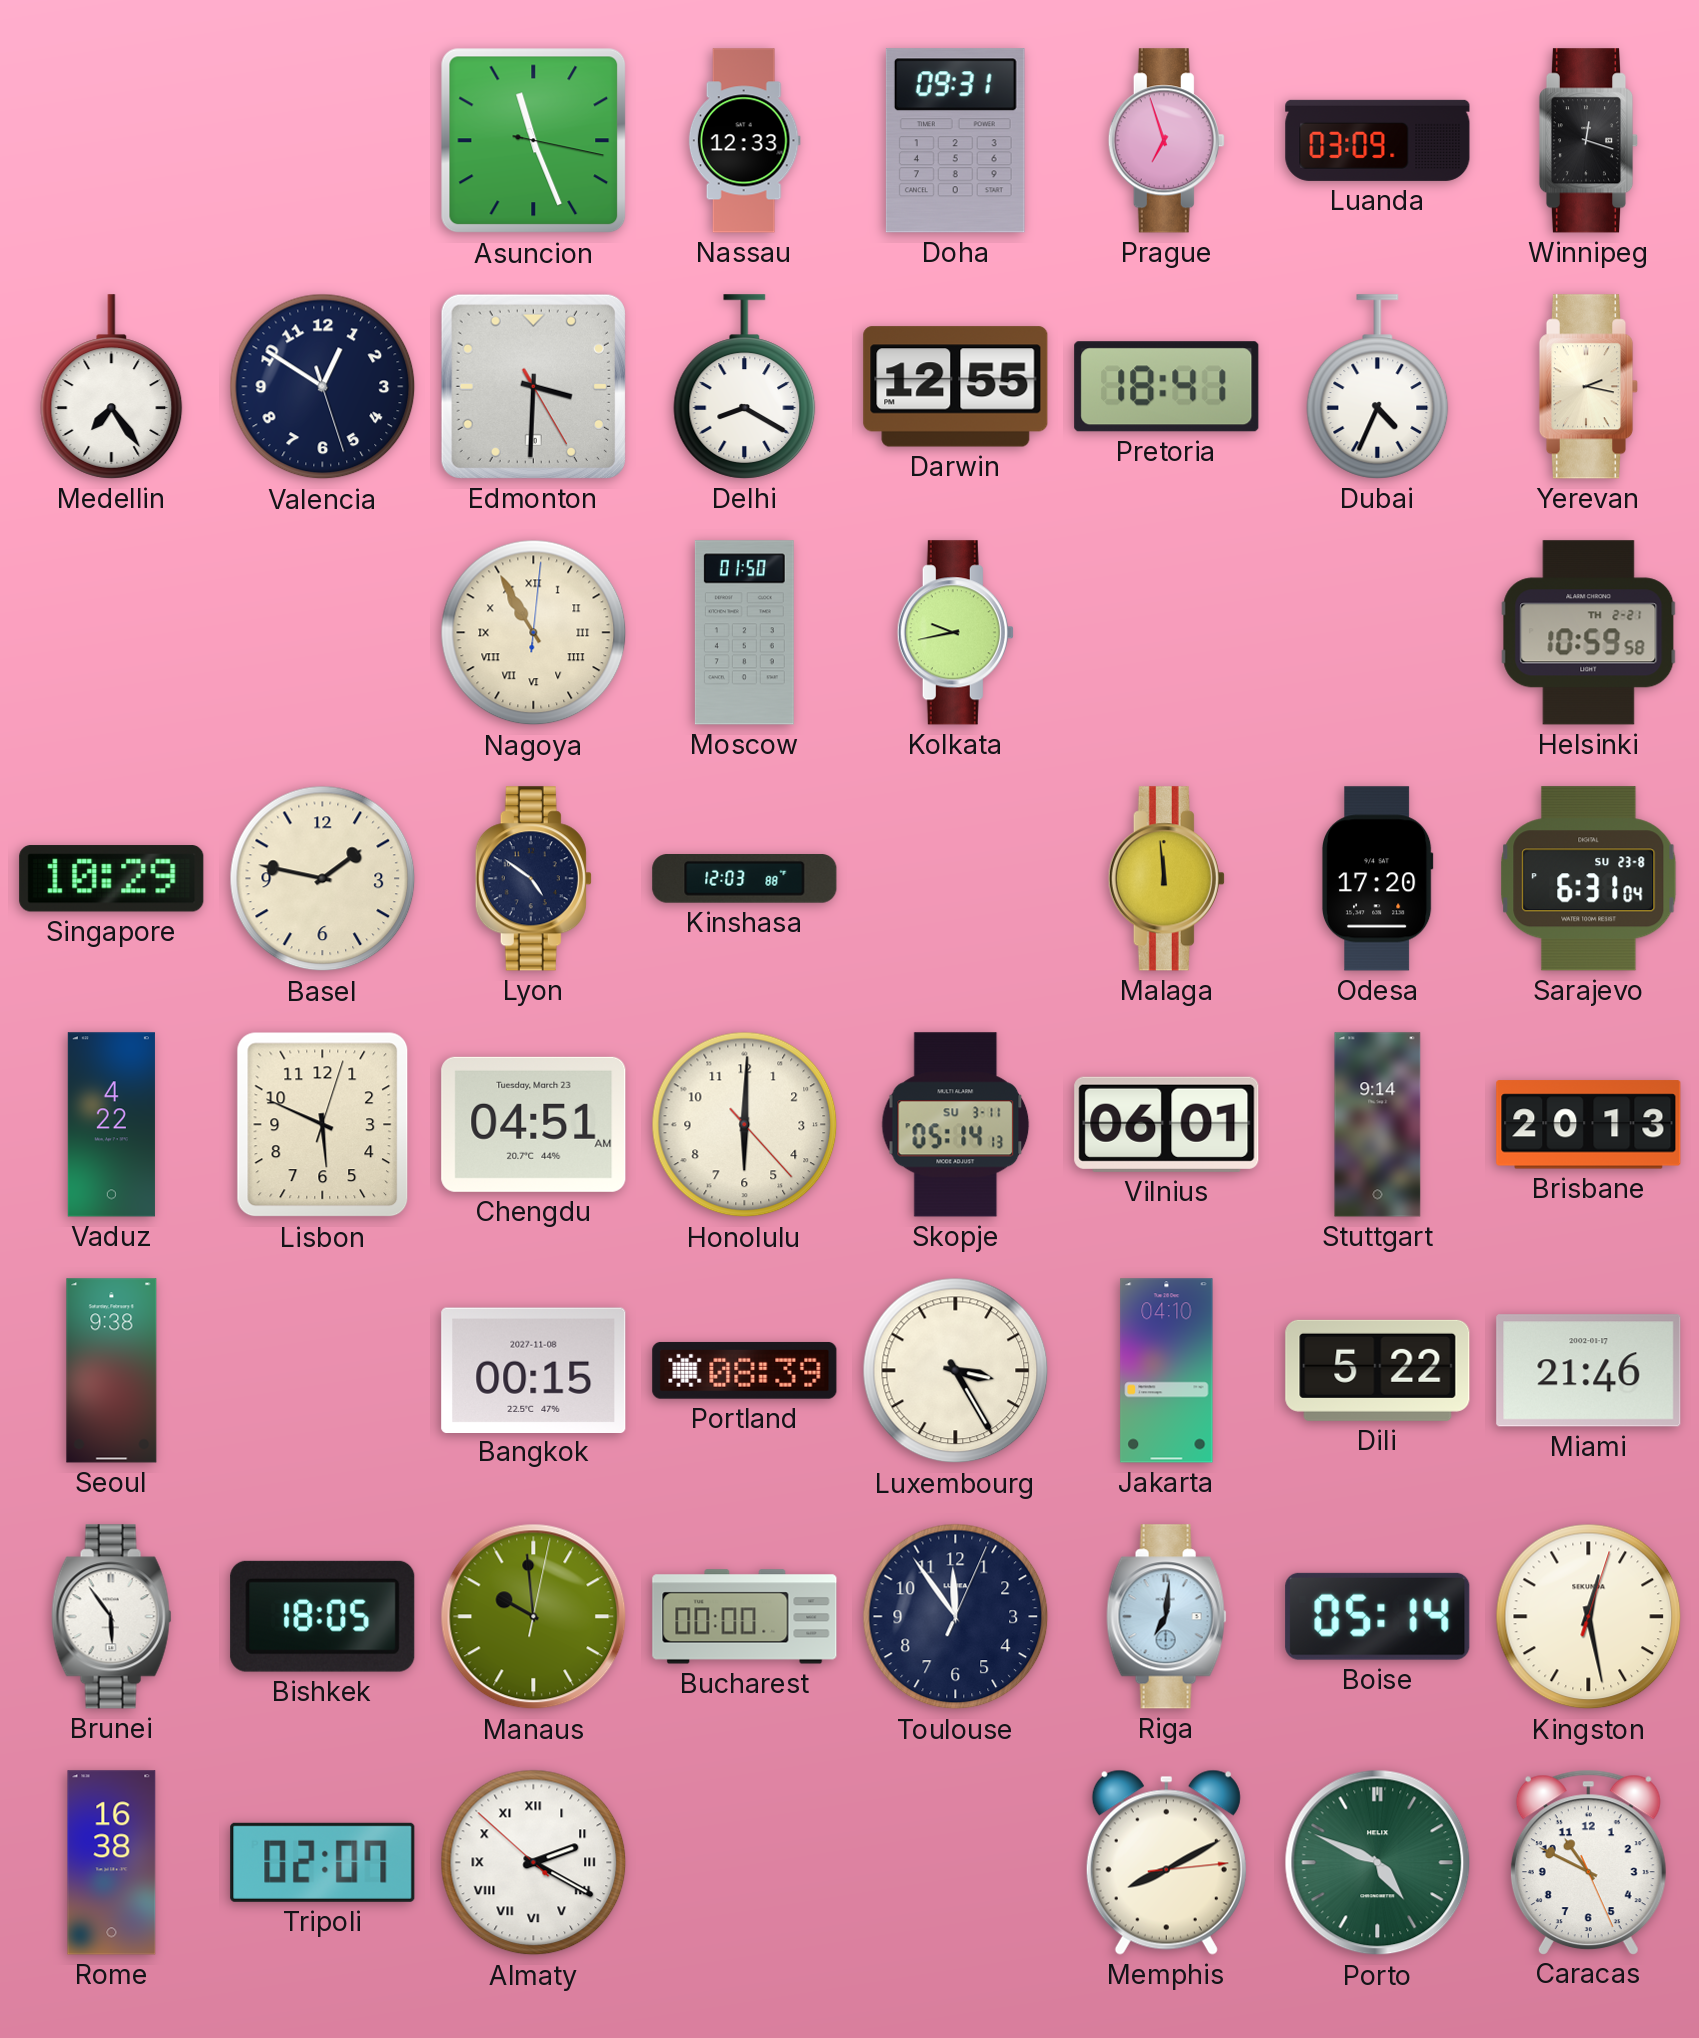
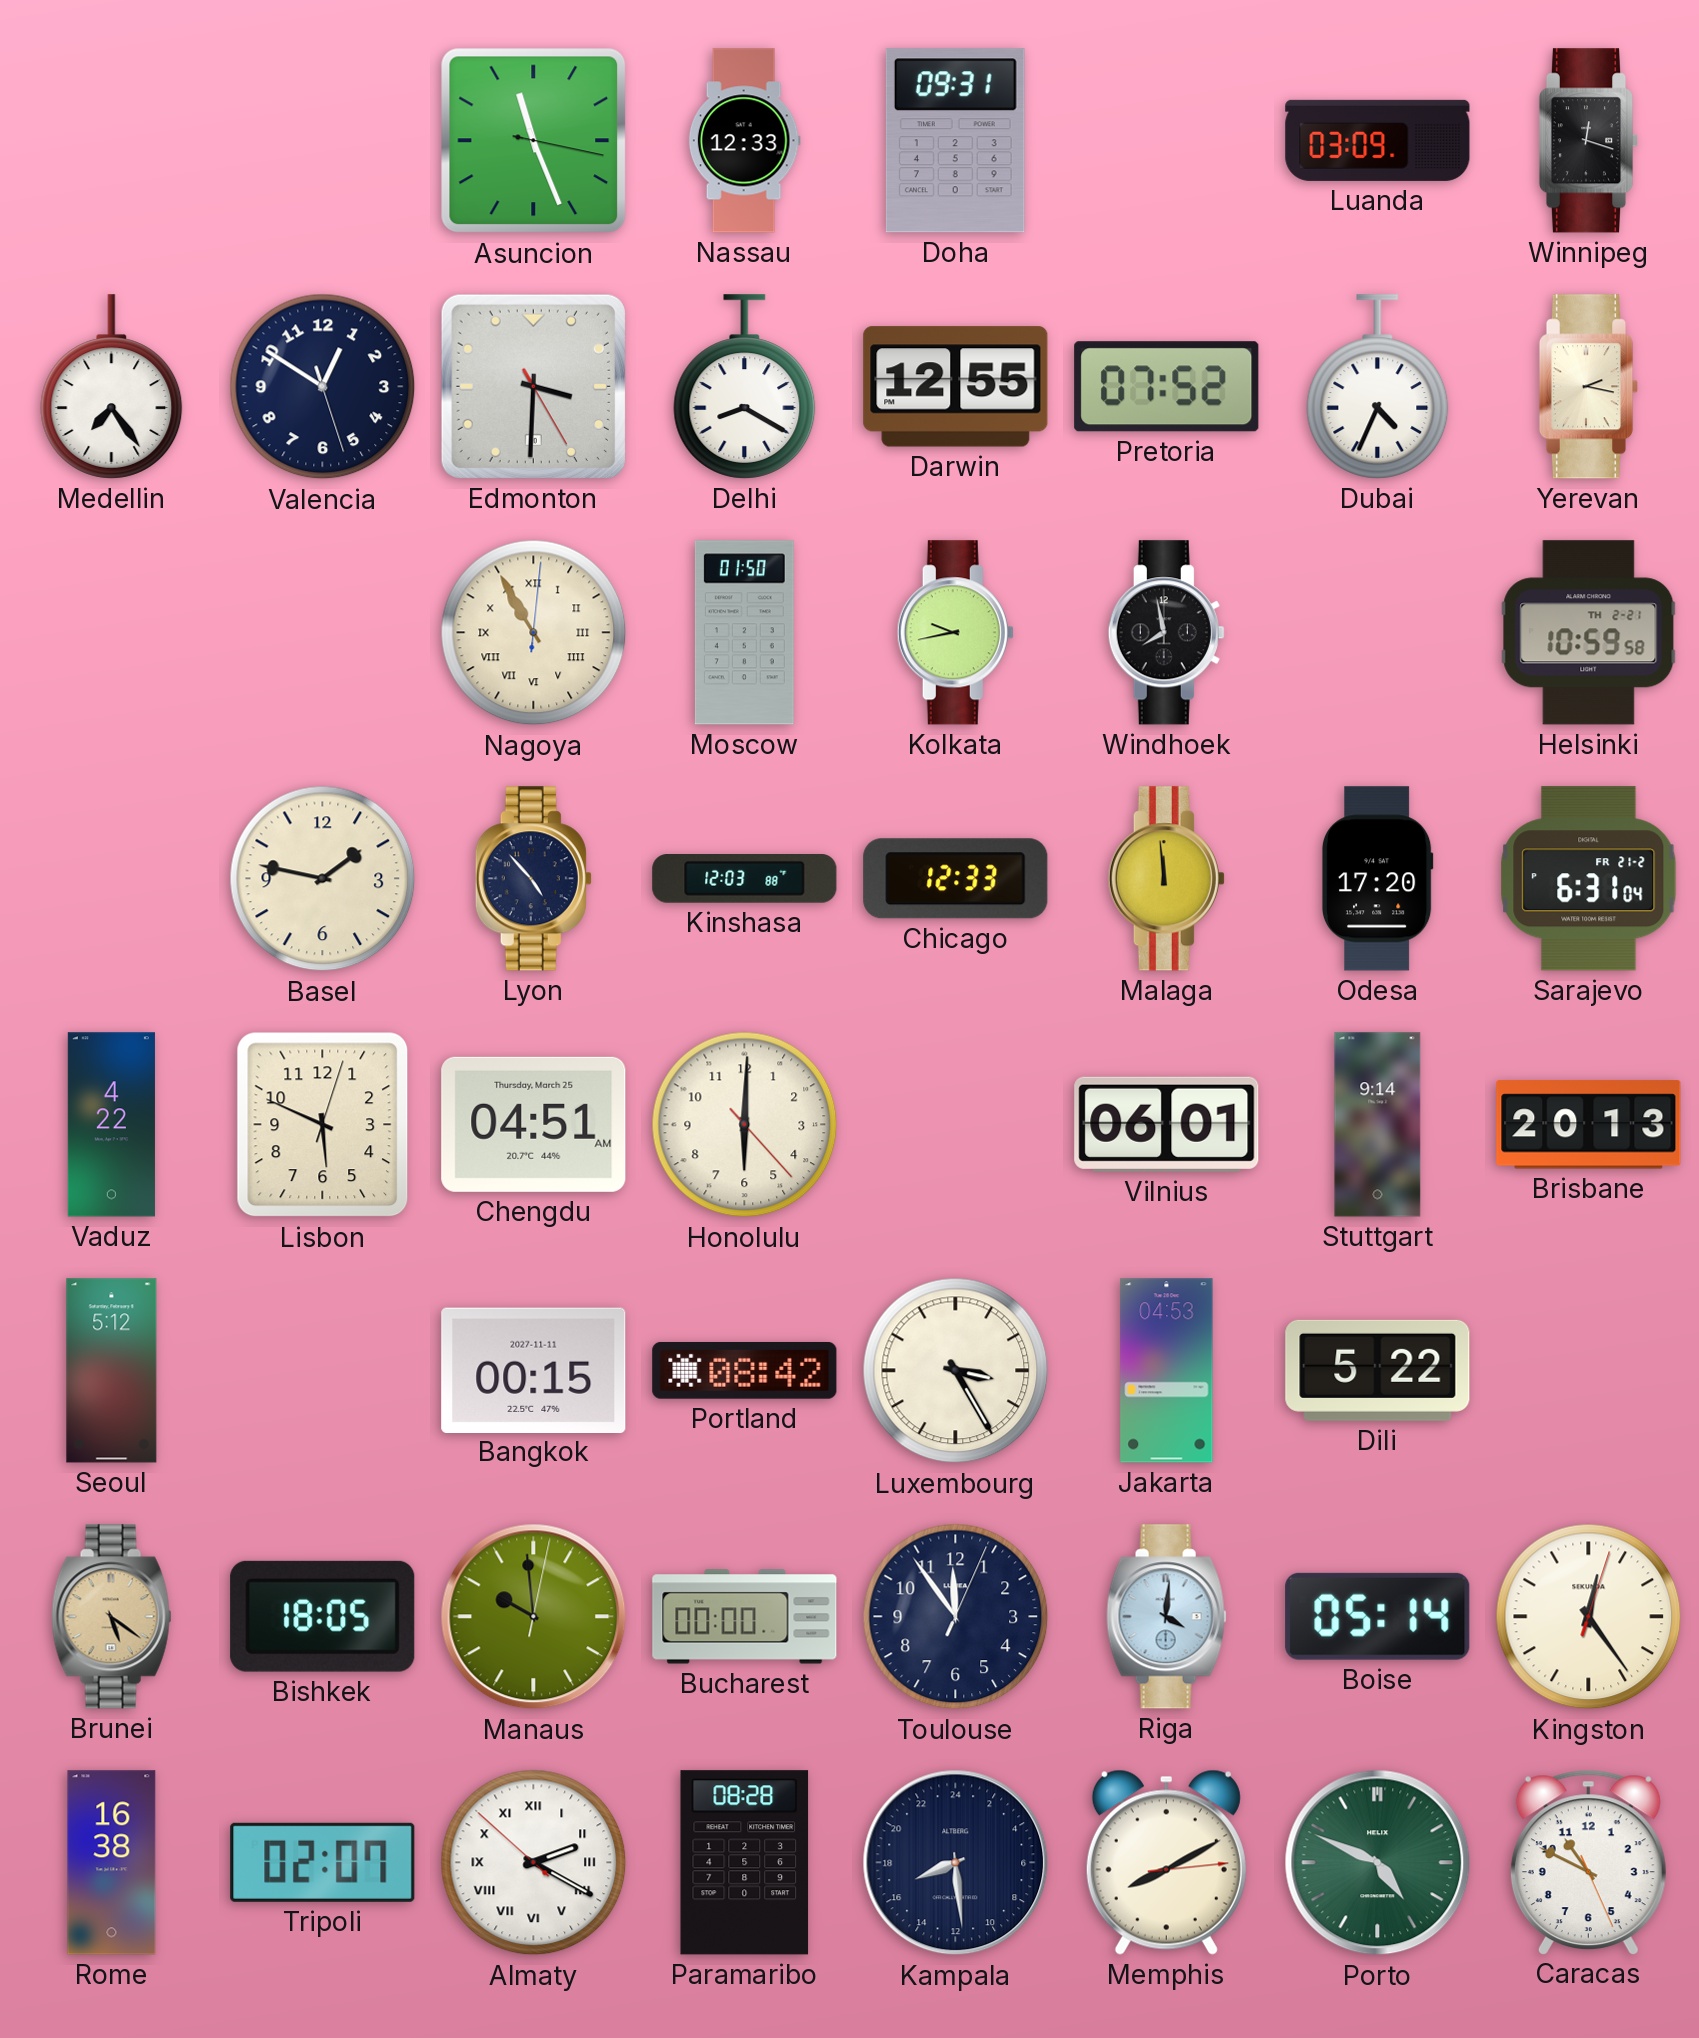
Prague: 6:57 -> none (1166, 141)
Pretoria: 18:41 -> 07:52 (1167, 387)
Windhoek: none -> 7:58 (1166, 633)
Singapore: 10:29 -> none (112, 879)
Lyon: 4:51 -> 4:53 (533, 879)
Chicago: none -> 12:33 (956, 879)
Sarajevo date: SU 23-8 -> FR 21-2 (1589, 879)
Chengdu date: Tuesday, March 23 -> Thursday, March 25 (534, 1124)
Skopje: 05:14 -> none (956, 1125)
Seoul: 9:38 -> 5:12 (112, 1371)
Bangkok date: 2027-11-08 -> 2027-11-11 (534, 1370)
Portland: 08:39 -> 08:42 (745, 1371)
Jakarta: 04:10 -> 04:53 (1167, 1371)
Miami: 21:46 -> none (1589, 1371)
Brunei: 5:54 -> 5:21 (112, 1617)
Brunei dial: white -> champagne (112, 1617)
Riga: 7:01 -> 4:01 (1167, 1617)
Kingston: 12:28 -> 12:24 (1589, 1617)
Paramaribo: none -> 08:28 (745, 1863)
Kampala: none -> 16:29 (956, 1863)
